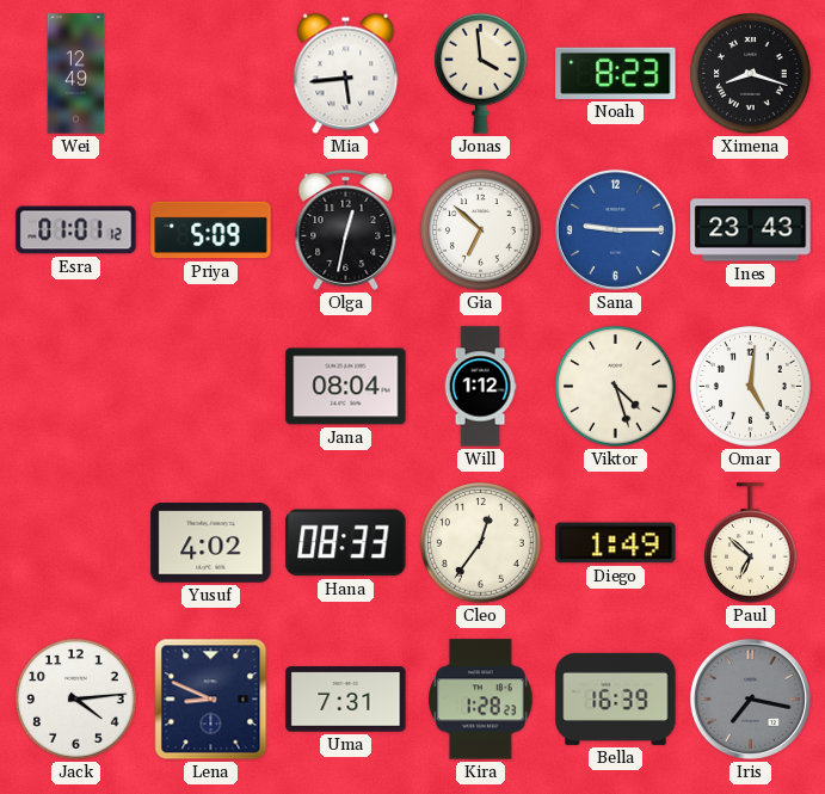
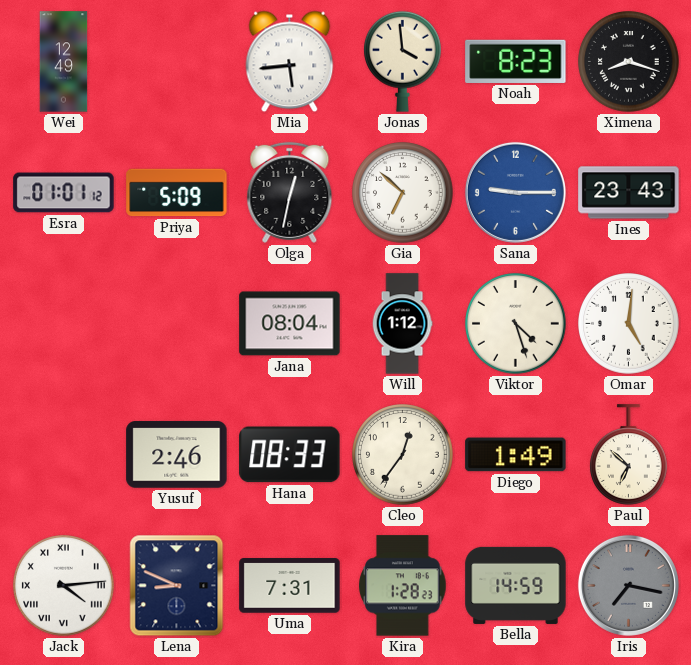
Yusuf: 4:02 -> 2:46 (177, 455)
Jack numerals: Arabic -> Roman (64, 586)
Bella: 16:39 -> 14:59 (516, 585)
